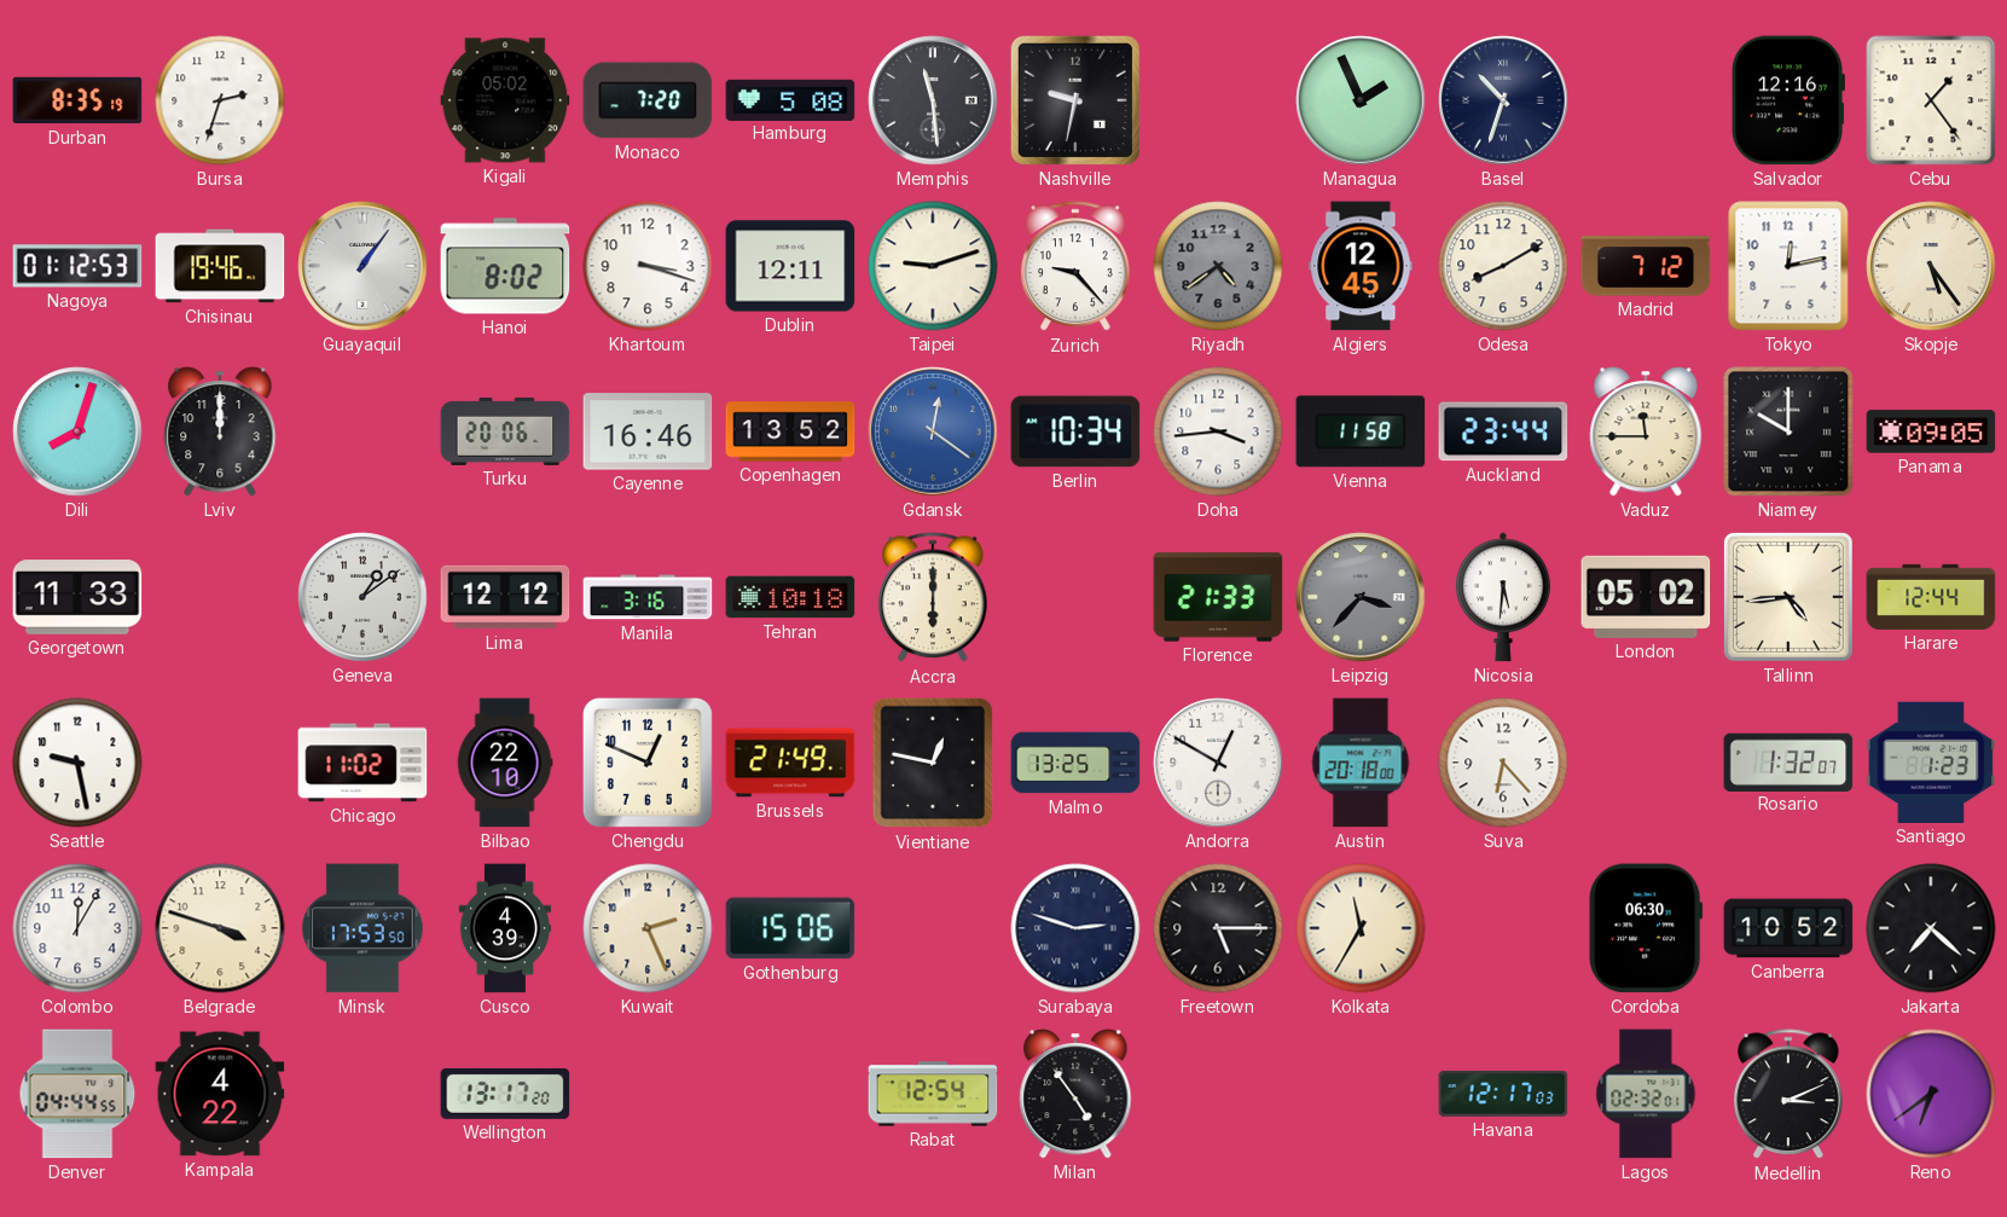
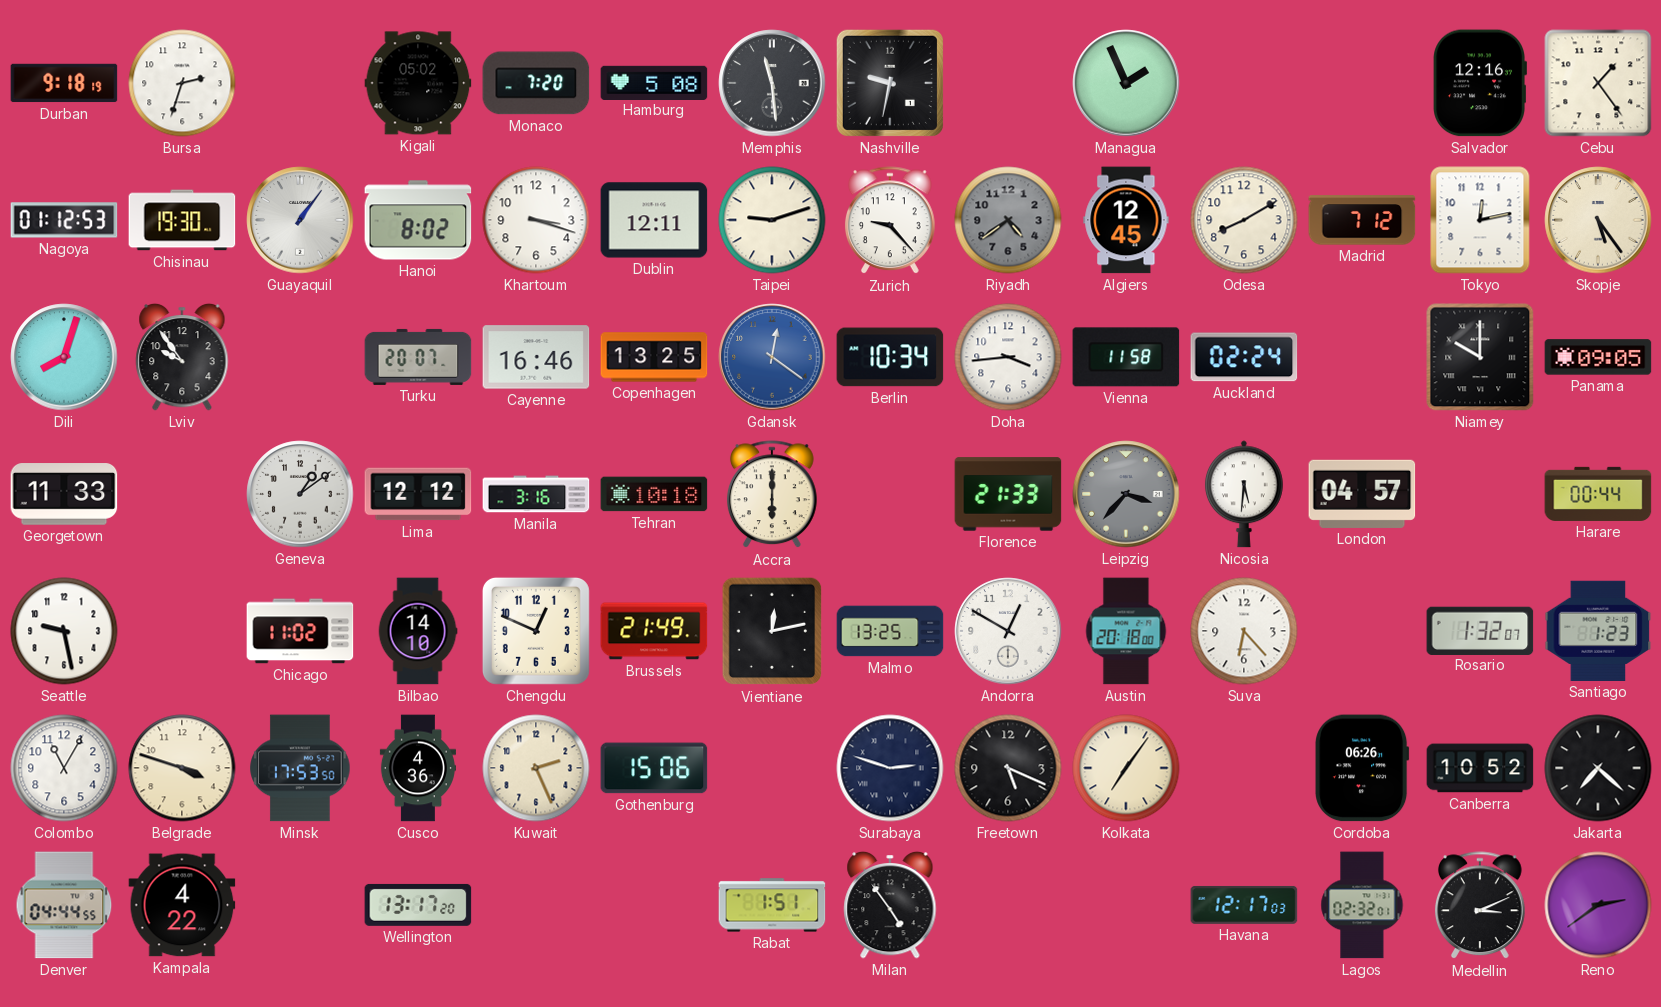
Durban: 8:35 -> 9:18 (64, 83)
Basel: 10:33 -> none (1503, 100)
Chisinau: 19:46 -> 19:30 (182, 220)
Lviv: 12:00 -> 9:54 (182, 357)
Turku: 20:06 -> 20:07 (418, 357)
Copenhagen: 13:52 -> 13:25 (654, 357)
Auckland: 23:44 -> 02:24 (1244, 357)
Vaduz: 11:45 -> none (1646, 431)
London: 05:02 -> 04:57 (1362, 494)
Tallinn: 4:44 -> none (1788, 597)
Harare: 12:44 -> 00:44 (1598, 494)
Bilbao: 22:10 -> 14:10 (418, 631)
Vientiane: 12:47 -> 12:13 (772, 631)
Colombo: 12:05 -> 11:05 (64, 768)
Cusco: 4:39 -> 4:36 (418, 768)
Freetown: 5:15 -> 5:19 (1008, 768)
Kolkata: 11:35 -> 7:06 (1126, 768)
Cordoba: 06:30 -> 06:26 (1362, 768)
Rabat: 12:54 -> 1:51 (772, 905)
Reno: 6:39 -> 2:39 (1598, 905)
